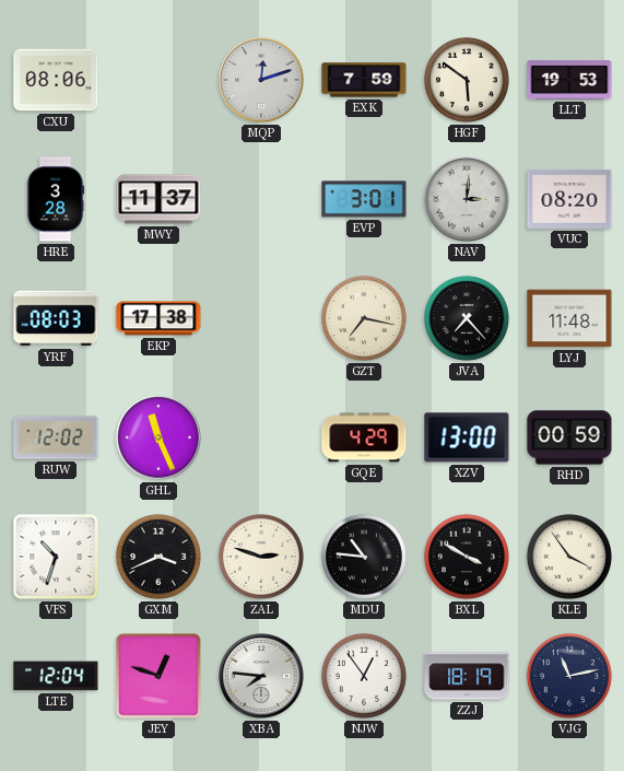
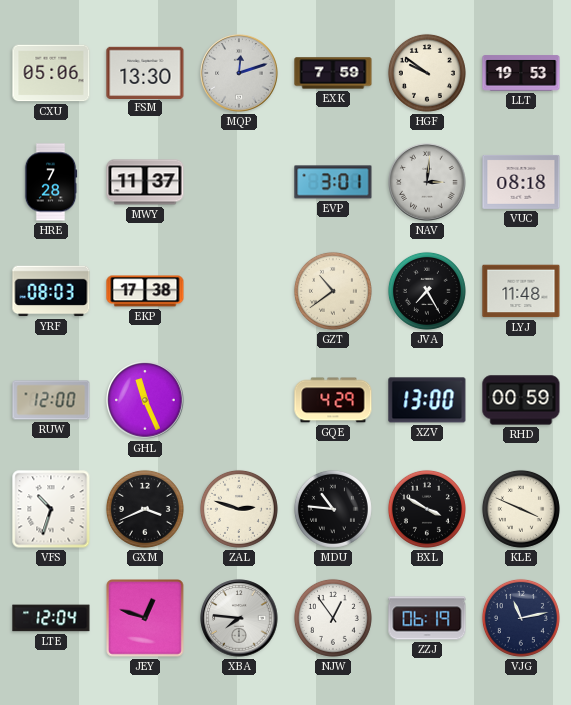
CXU: 08:06 -> 05:06 (51, 73)
FSM: none -> 13:30 (145, 72)
HGF: 5:51 -> 9:51 (427, 73)
HRE: 3:28 -> 7:28 (51, 182)
VUC: 08:20 -> 08:18 (521, 182)
GZT: 7:17 -> 10:39 (333, 291)
JVA: 7:23 -> 7:25 (427, 291)
RUW: 12:02 -> 12:00 (51, 400)
KLE: 3:54 -> 3:49 (521, 509)
ZZJ: 18:19 -> 06:19 (427, 618)
